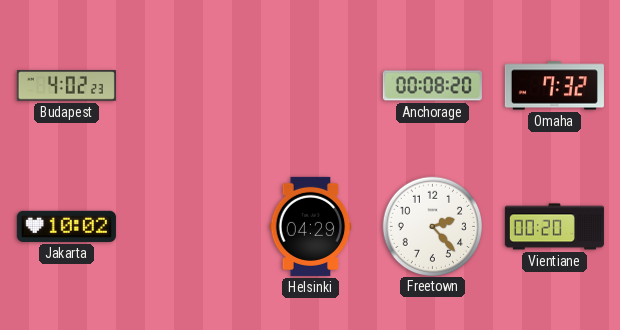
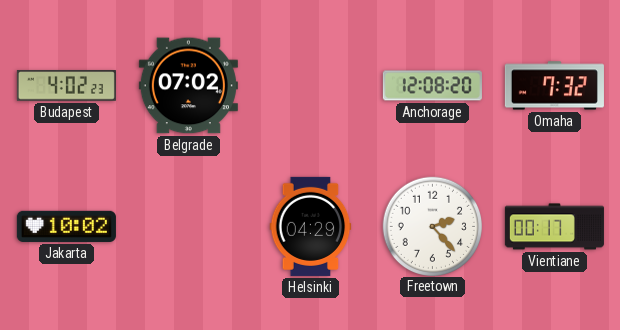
Belgrade: none -> 07:02 (188, 86)
Anchorage: 00:08 -> 12:08 (432, 86)
Vientiane: 00:20 -> 00:17 (554, 227)
